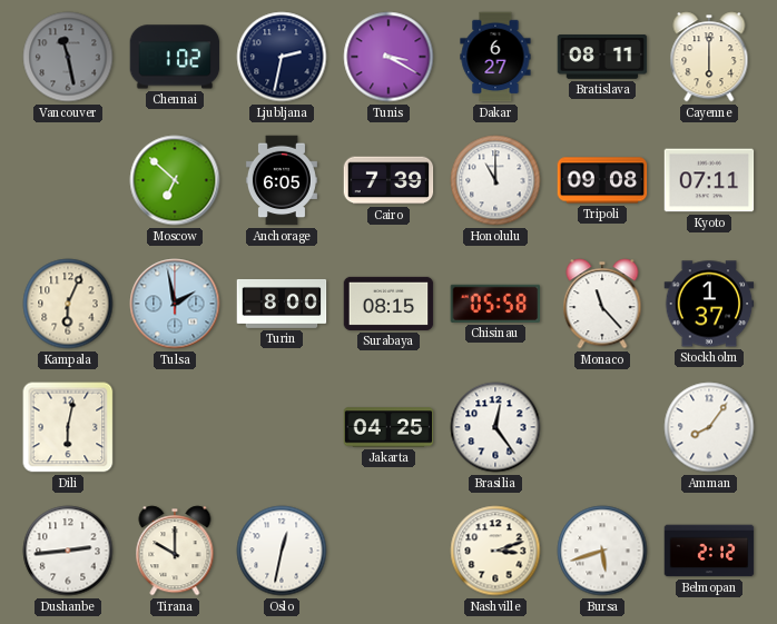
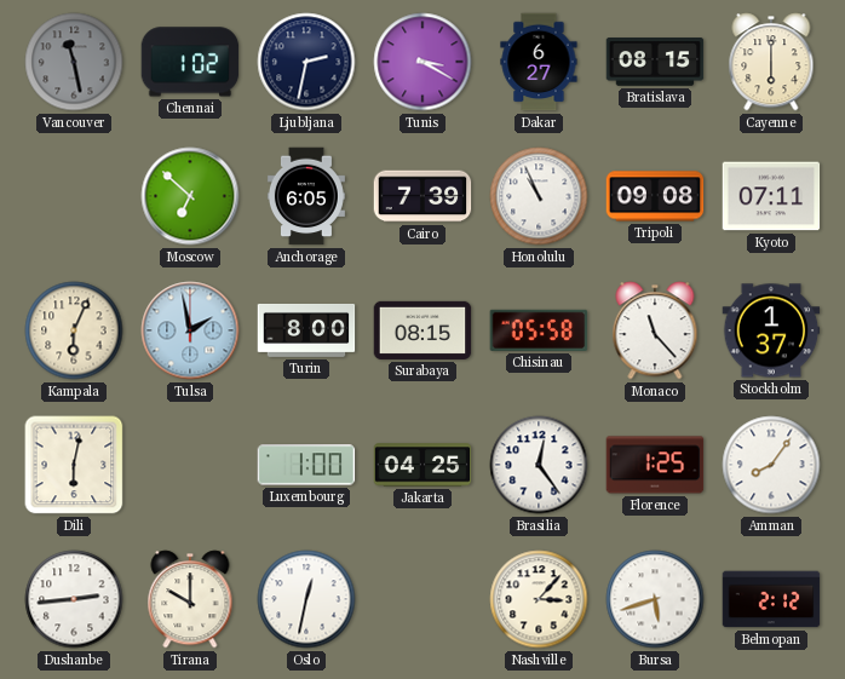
Bratislava: 08:11 -> 08:15 (655, 63)
Honolulu: 11:00 -> 10:56 (539, 196)
Luxembourg: none -> 1:00 (306, 465)
Florence: none -> 1:25 (655, 465)
Nashville: 3:12 -> 3:07 (539, 599)
